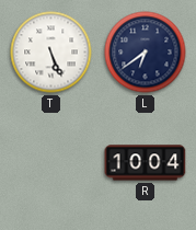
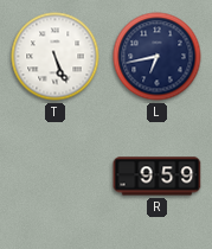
L: 6:39 -> 6:43 (158, 57)
R: 10:04 -> 9:59 (158, 177)
